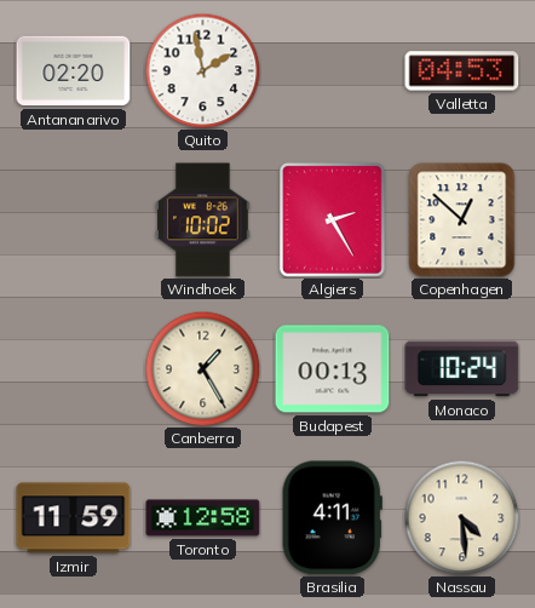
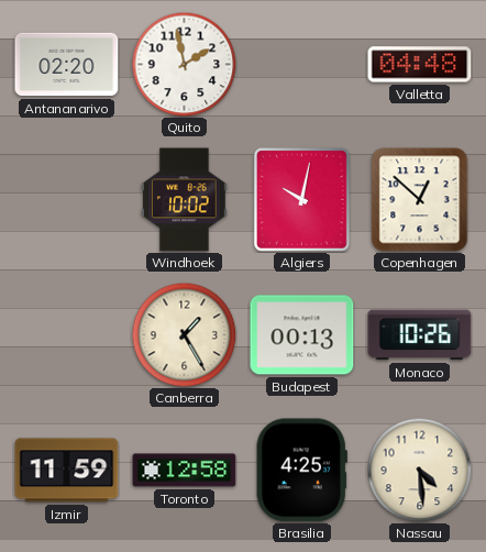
Valletta: 04:53 -> 04:48 (420, 65)
Algiers: 2:25 -> 10:02 (301, 199)
Monaco: 10:24 -> 10:26 (420, 335)
Brasilia: 4:11 -> 4:25 (301, 471)
